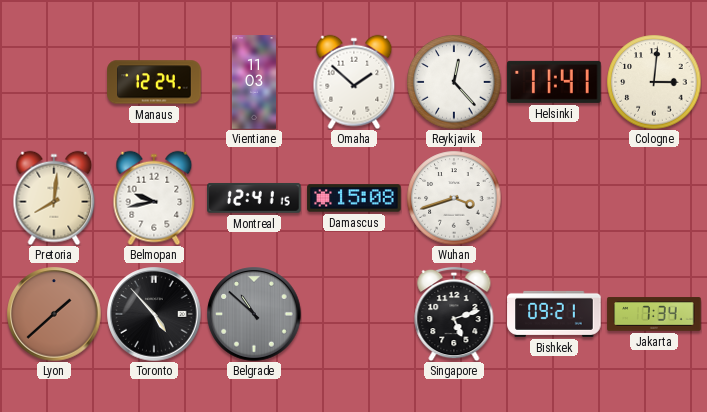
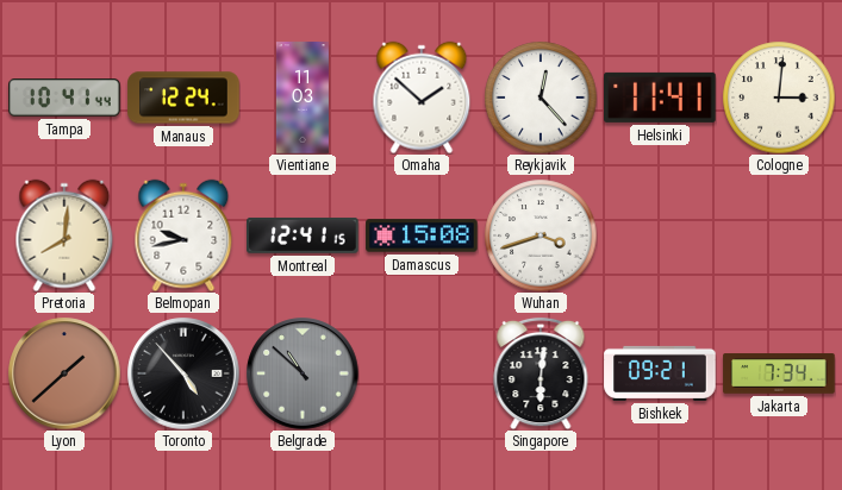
Tampa: none -> 10:41 (64, 98)
Singapore: 5:12 -> 6:01 (541, 373)
